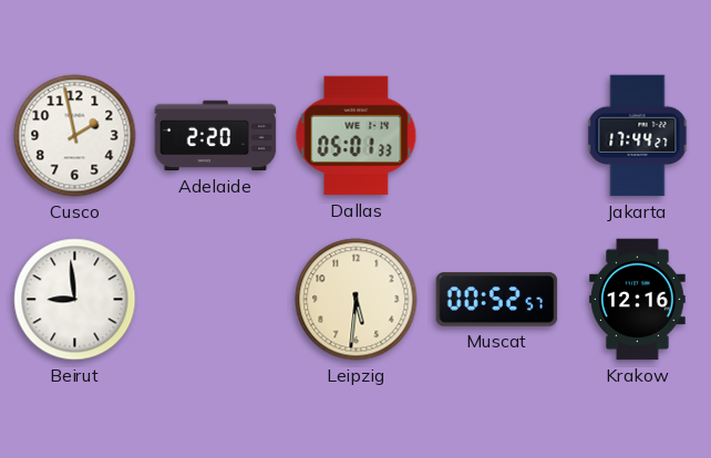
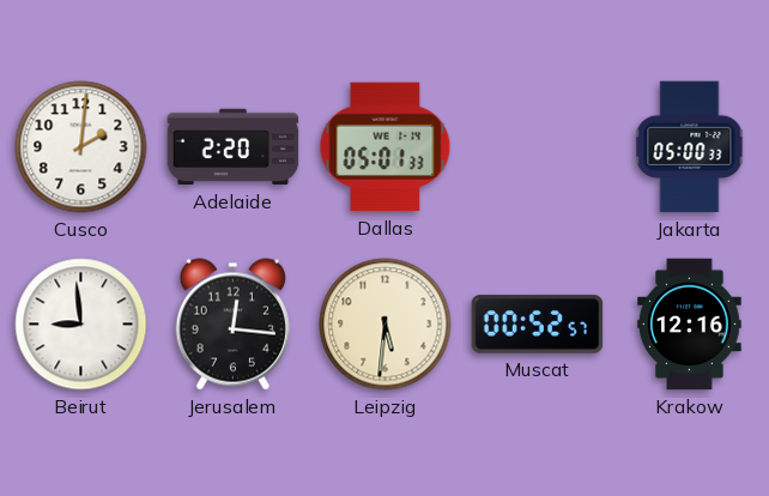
Cusco: 1:58 -> 2:01 (81, 147)
Jakarta: 17:44 -> 05:00 (690, 147)
Jerusalem: none -> 12:16 (232, 325)
